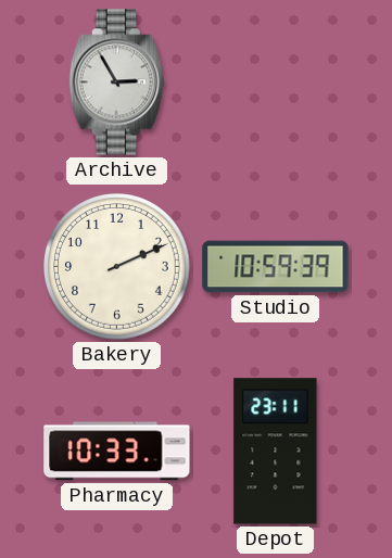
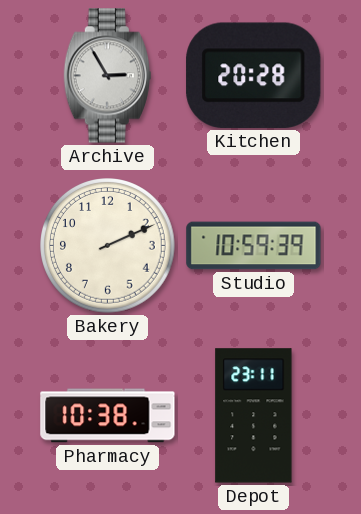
Kitchen: none -> 20:28 (254, 75)
Pharmacy: 10:33 -> 10:38 (108, 416)
